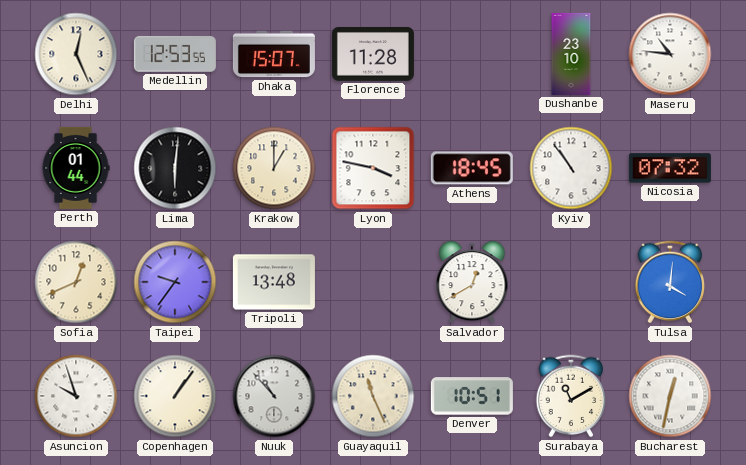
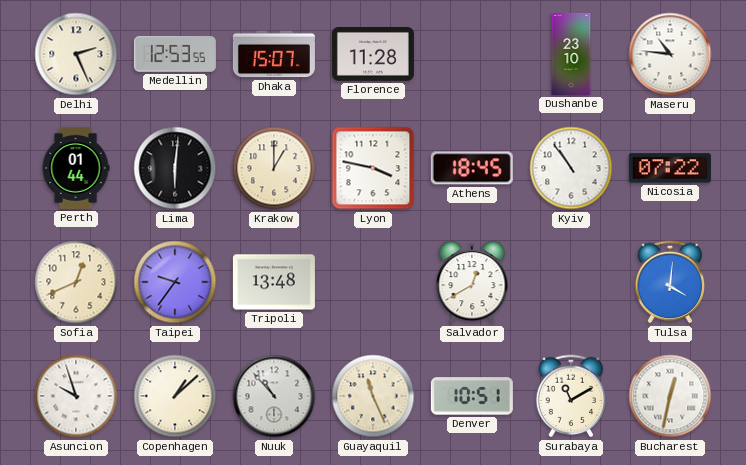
Delhi: 12:26 -> 2:26 (76, 54)
Nicosia: 07:32 -> 07:22 (670, 168)
Copenhagen: 1:06 -> 1:08 (175, 396)
